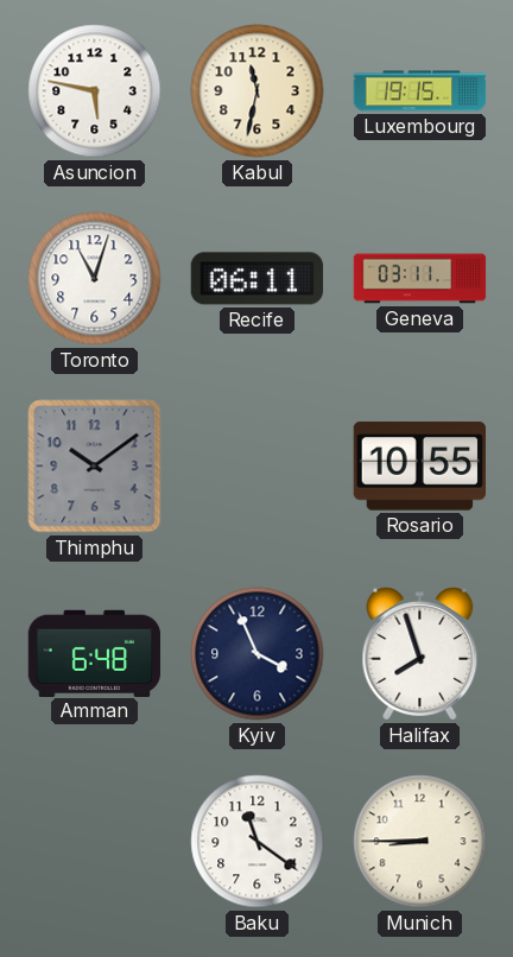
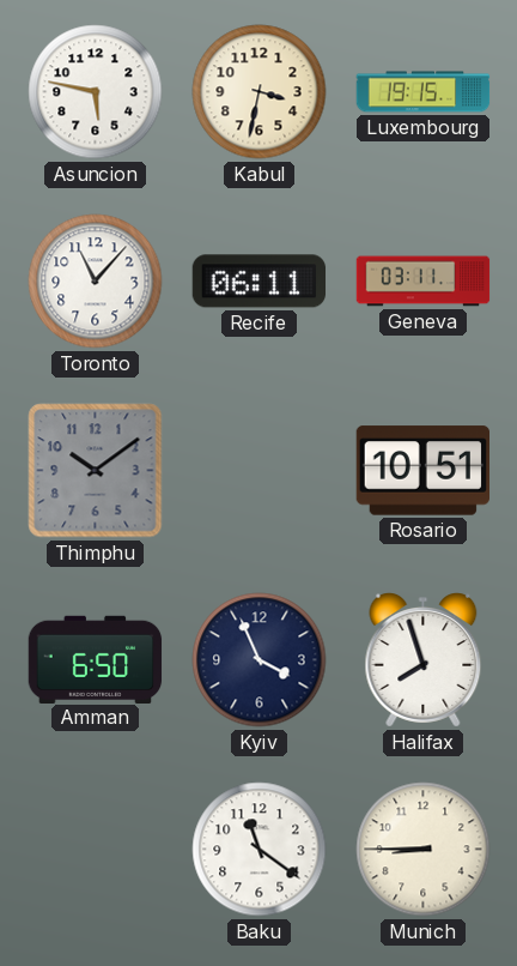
Kabul: 11:32 -> 3:32 (260, 92)
Toronto: 11:03 -> 11:07 (96, 282)
Rosario: 10:55 -> 10:51 (422, 471)
Amman: 6:48 -> 6:50 (96, 659)
